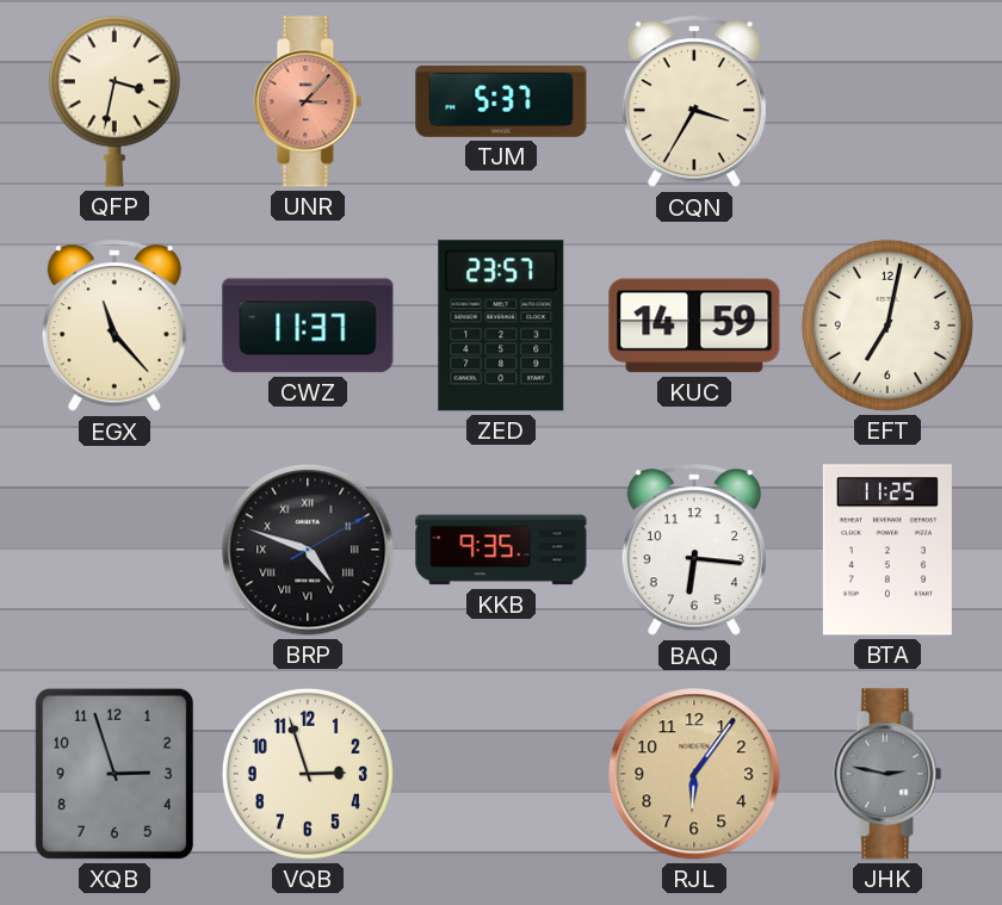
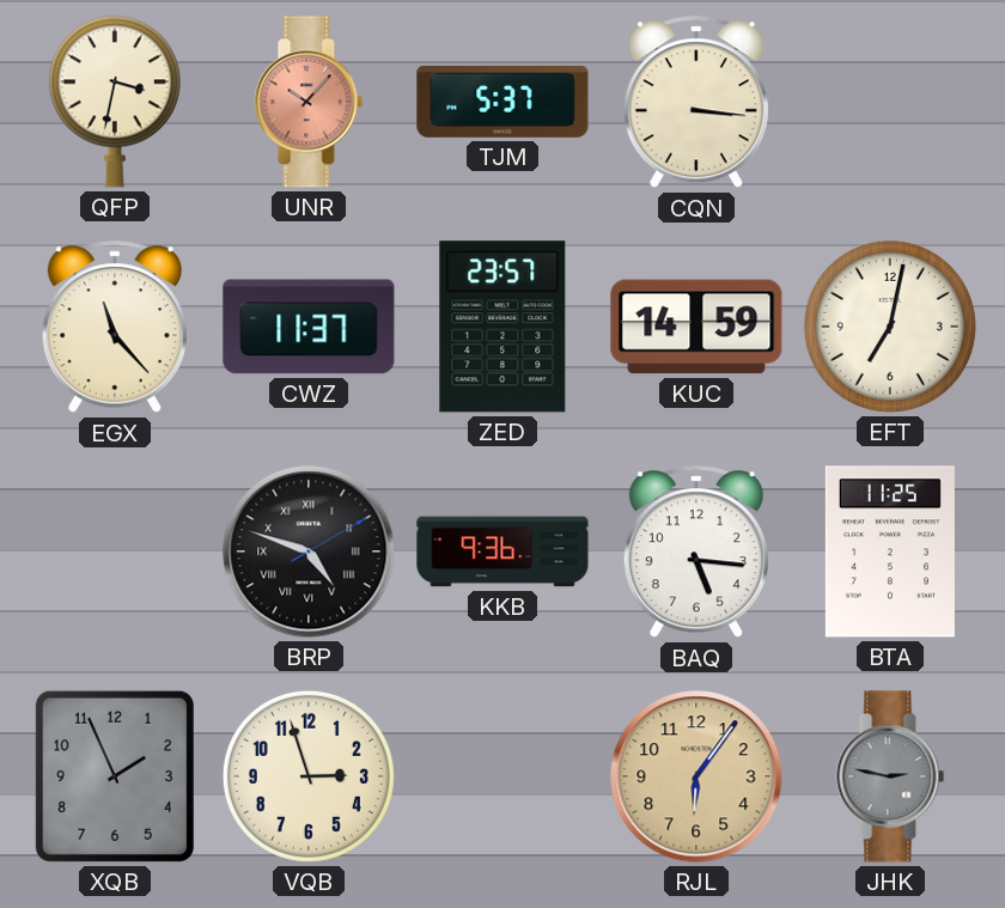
UNR: 3:07 -> 10:07 (309, 102)
CQN: 3:35 -> 3:16 (696, 103)
KKB: 9:35 -> 9:36 (502, 551)
BAQ: 6:16 -> 5:16 (696, 553)
XQB: 2:57 -> 1:56 (115, 776)
